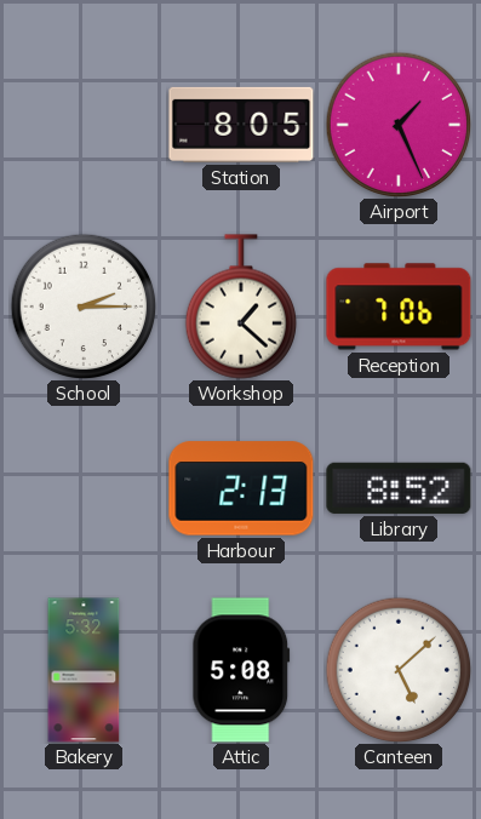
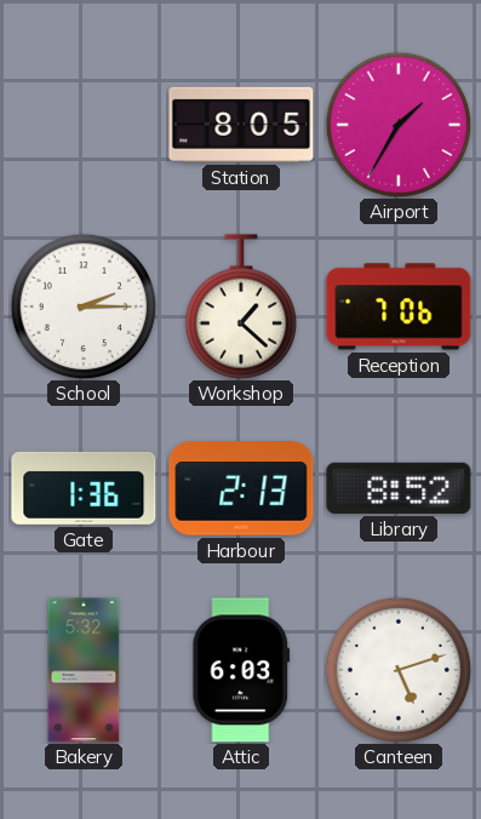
Airport: 1:26 -> 1:35 (399, 125)
Gate: none -> 1:36 (84, 488)
Attic: 5:08 -> 6:03 (241, 670)
Canteen: 5:08 -> 5:12 (399, 670)
